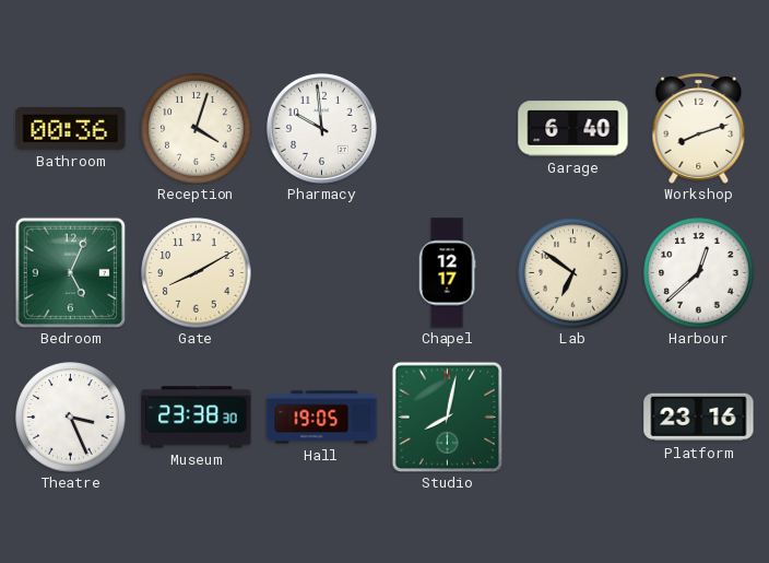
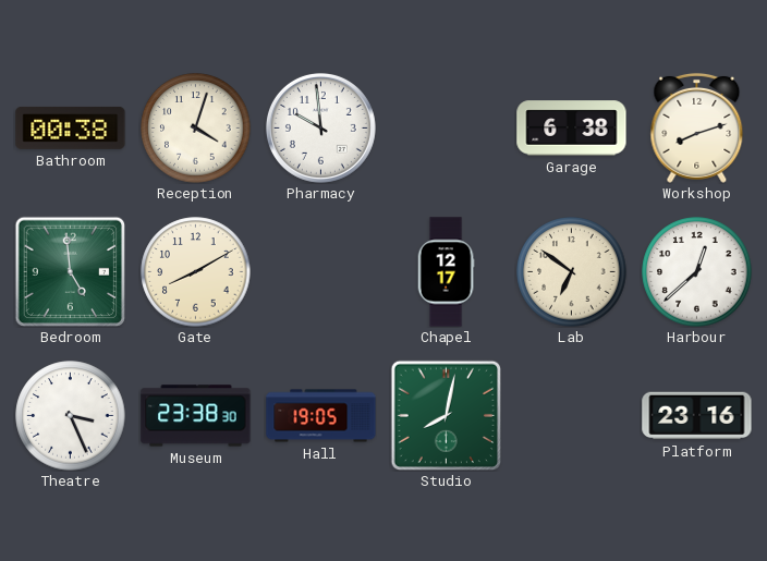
Bathroom: 00:36 -> 00:38 (71, 127)
Garage: 6:40 -> 6:38 (572, 129)
Bedroom: 5:04 -> 4:59 (70, 271)
